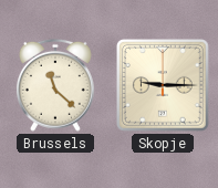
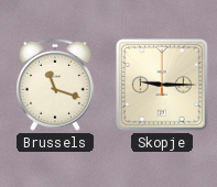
Brussels: 11:22 -> 11:18 (55, 85)
